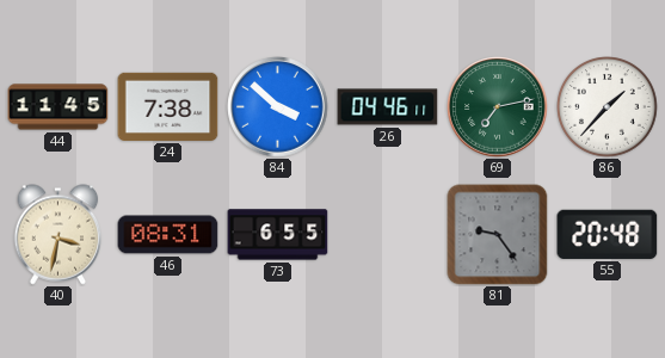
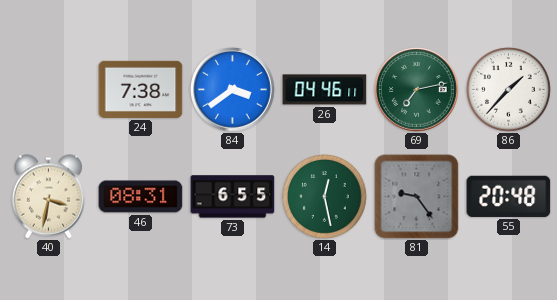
44: 11:45 -> none (59, 107)
84: 3:52 -> 3:39 (233, 90)
14: none -> 12:28 (325, 197)
